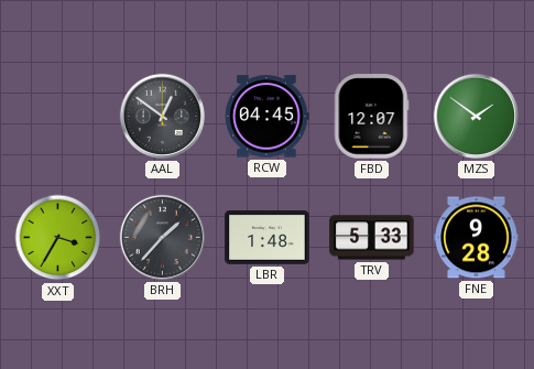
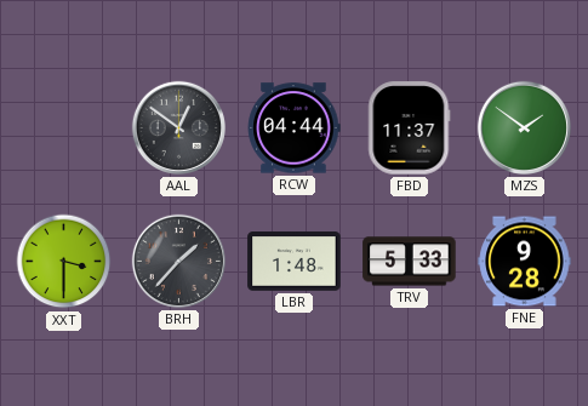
RCW: 04:45 -> 04:44 (293, 128)
FBD: 12:07 -> 11:37 (410, 128)
XXT: 3:35 -> 3:30 (64, 262)
